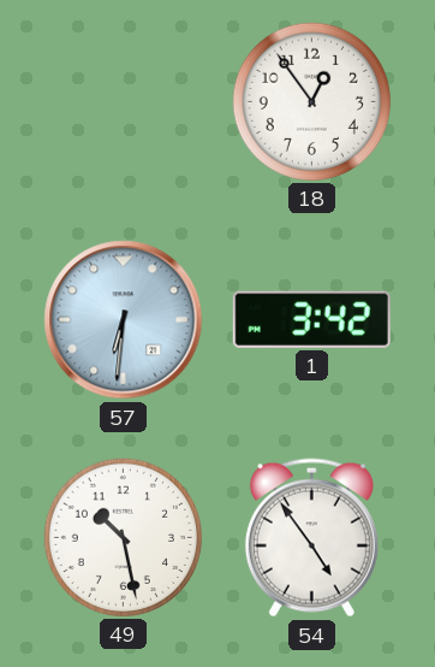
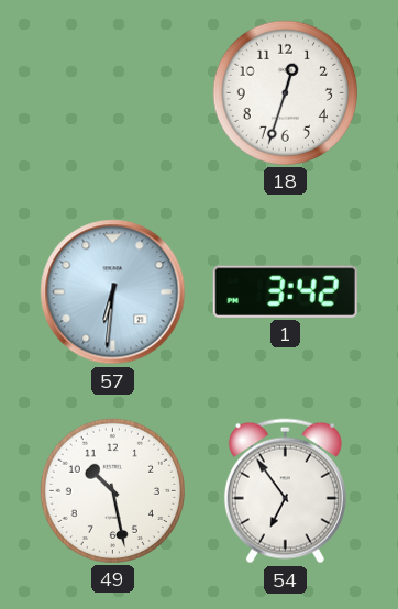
18: 12:54 -> 12:33 (285, 92)
54: 4:54 -> 6:54 (285, 491)
